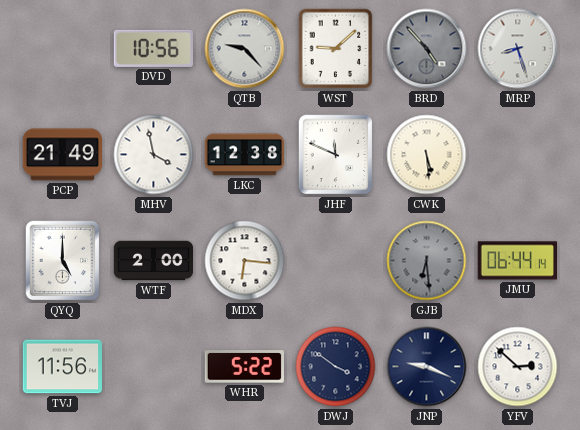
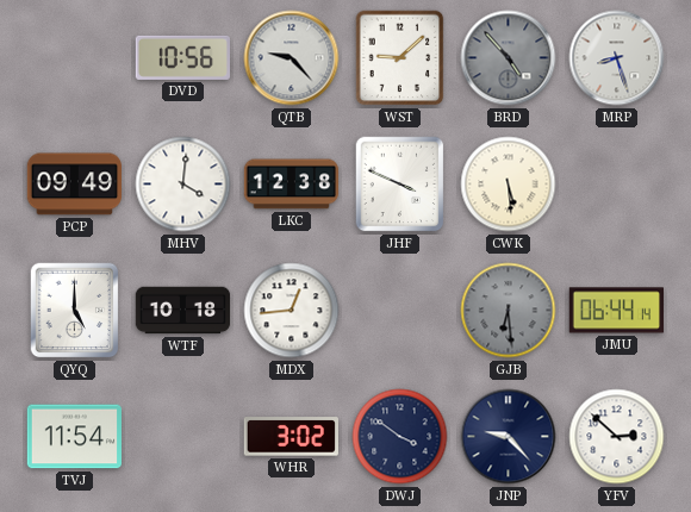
PCP: 21:49 -> 09:49 (74, 185)
MHV: 3:58 -> 4:01 (183, 185)
JHF: 11:49 -> 3:49 (400, 185)
WTF: 2:00 -> 10:18 (183, 311)
MDX: 6:16 -> 12:44 (292, 311)
TVJ: 11:56 -> 11:54 (74, 437)
WHR: 5:22 -> 3:02 (291, 437)
JNP: 9:19 -> 9:23 (509, 437)
